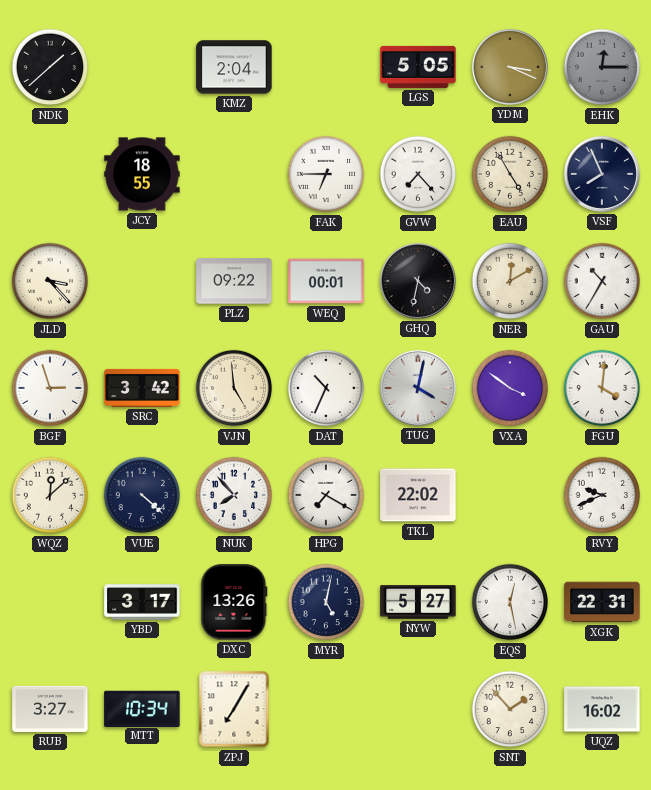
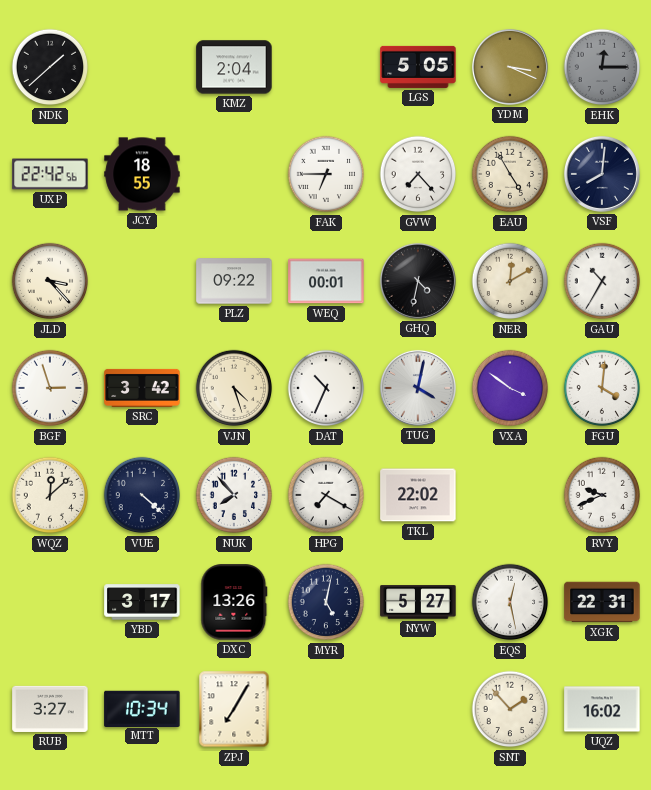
UXP: none -> 22:42 (50, 174)
VSF: 7:56 -> 8:01 (602, 174)
VJN: 4:59 -> 4:27 (234, 388)
